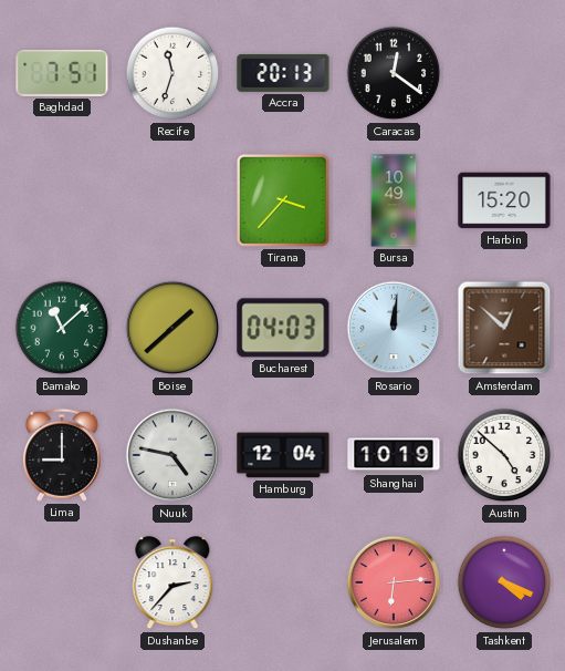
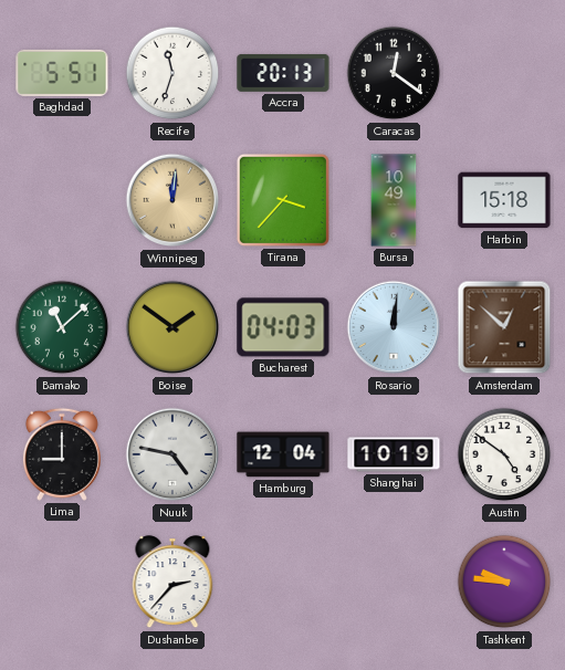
Baghdad: 7:51 -> 5:51 (62, 73)
Winnipeg: none -> 12:01 (172, 200)
Harbin: 15:20 -> 15:18 (504, 200)
Boise: 1:38 -> 1:51 (172, 327)
Austin: 4:52 -> 4:51 (504, 454)
Jerusalem: 6:14 -> none (394, 582)
Tashkent: 4:19 -> 9:46 (504, 582)
